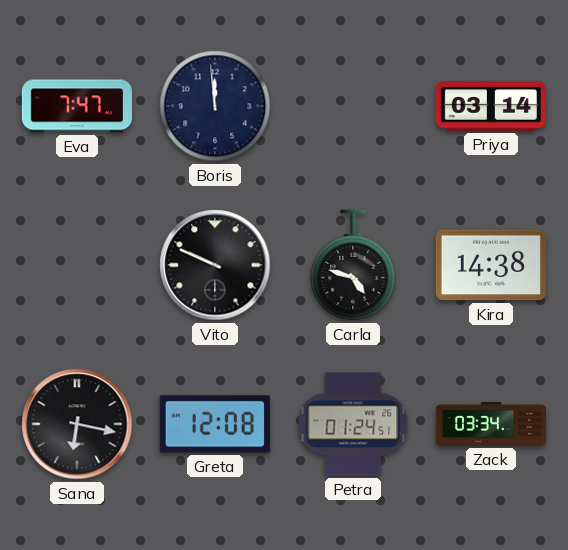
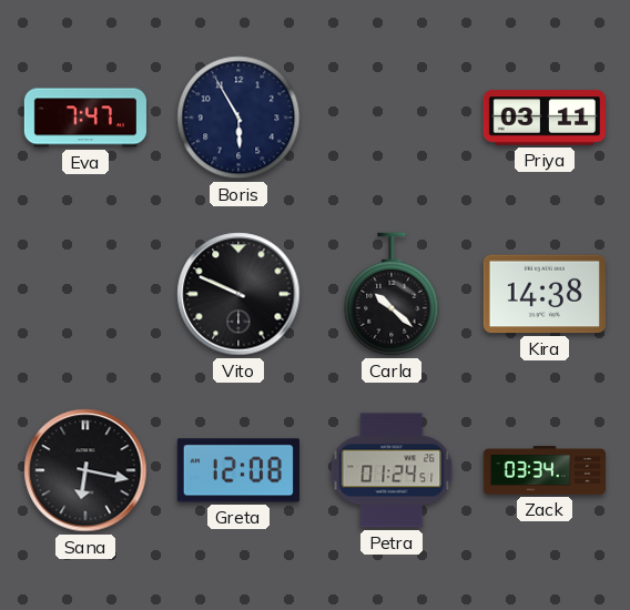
Boris: 11:59 -> 5:55 (238, 118)
Priya: 03:14 -> 03:11 (545, 118)
Carla: 4:48 -> 10:22 (392, 294)
